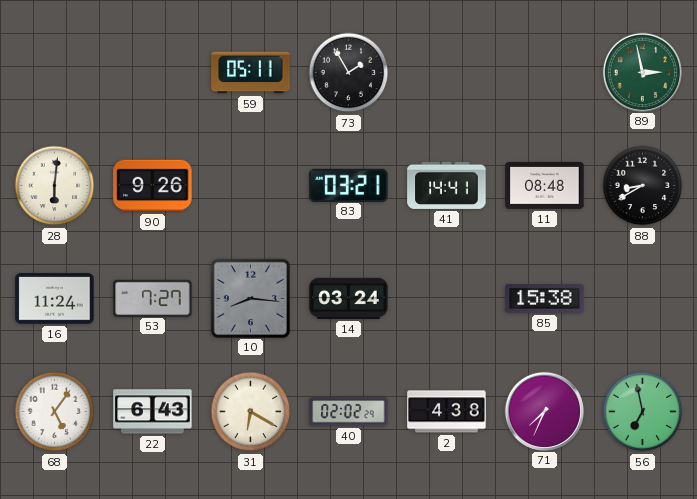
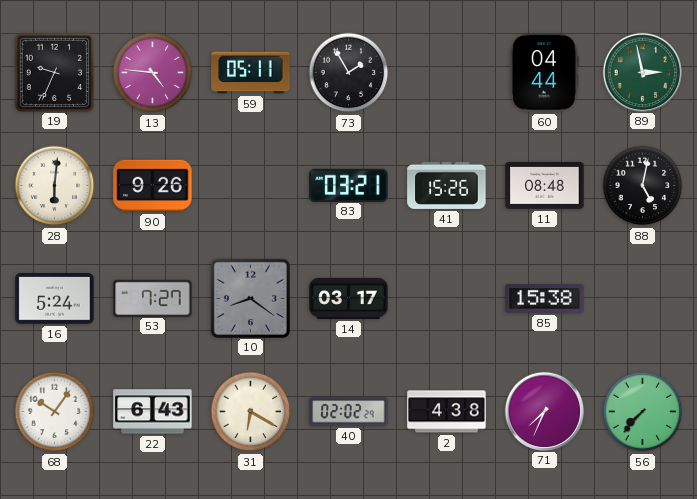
19: none -> 9:34 (54, 72)
13: none -> 4:46 (153, 73)
60: none -> 04:44 (545, 73)
41: 14:41 -> 15:26 (447, 185)
88: 8:40 -> 5:02 (643, 186)
16: 11:24 -> 5:24 (55, 299)
10: 8:16 -> 8:21 (250, 298)
14: 03:24 -> 03:17 (349, 298)
68: 5:06 -> 10:06 (55, 412)
56: 6:58 -> 7:37 (643, 412)
